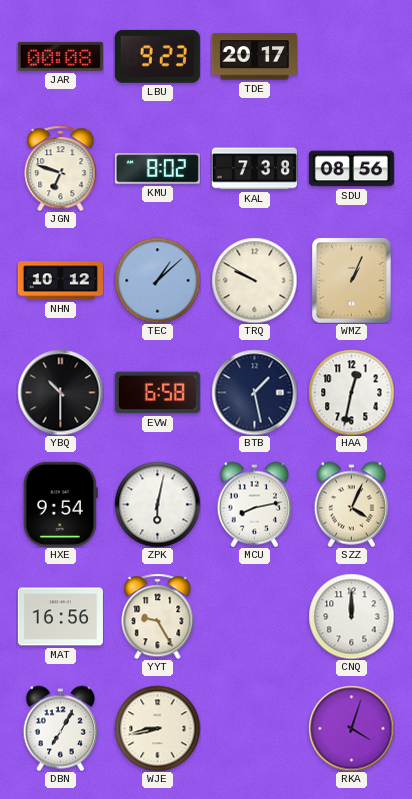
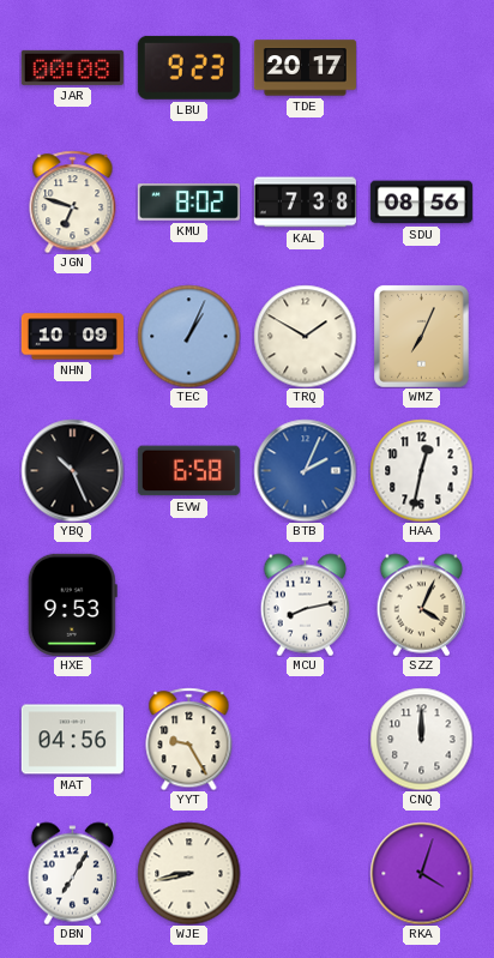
NHN: 10:12 -> 10:09 (72, 337)
TEC: 1:08 -> 1:04 (188, 336)
TRQ: 9:50 -> 1:50 (305, 336)
WMZ: 1:04 -> 7:04 (422, 337)
YBQ: 10:30 -> 10:26 (72, 470)
BTB: 1:28 -> 2:04 (305, 470)
BTB dial: navy -> blue (305, 470)
HXE: 9:54 -> 9:53 (72, 604)
ZPK: 6:02 -> none (157, 504)
MAT: 16:56 -> 04:56 (72, 740)
